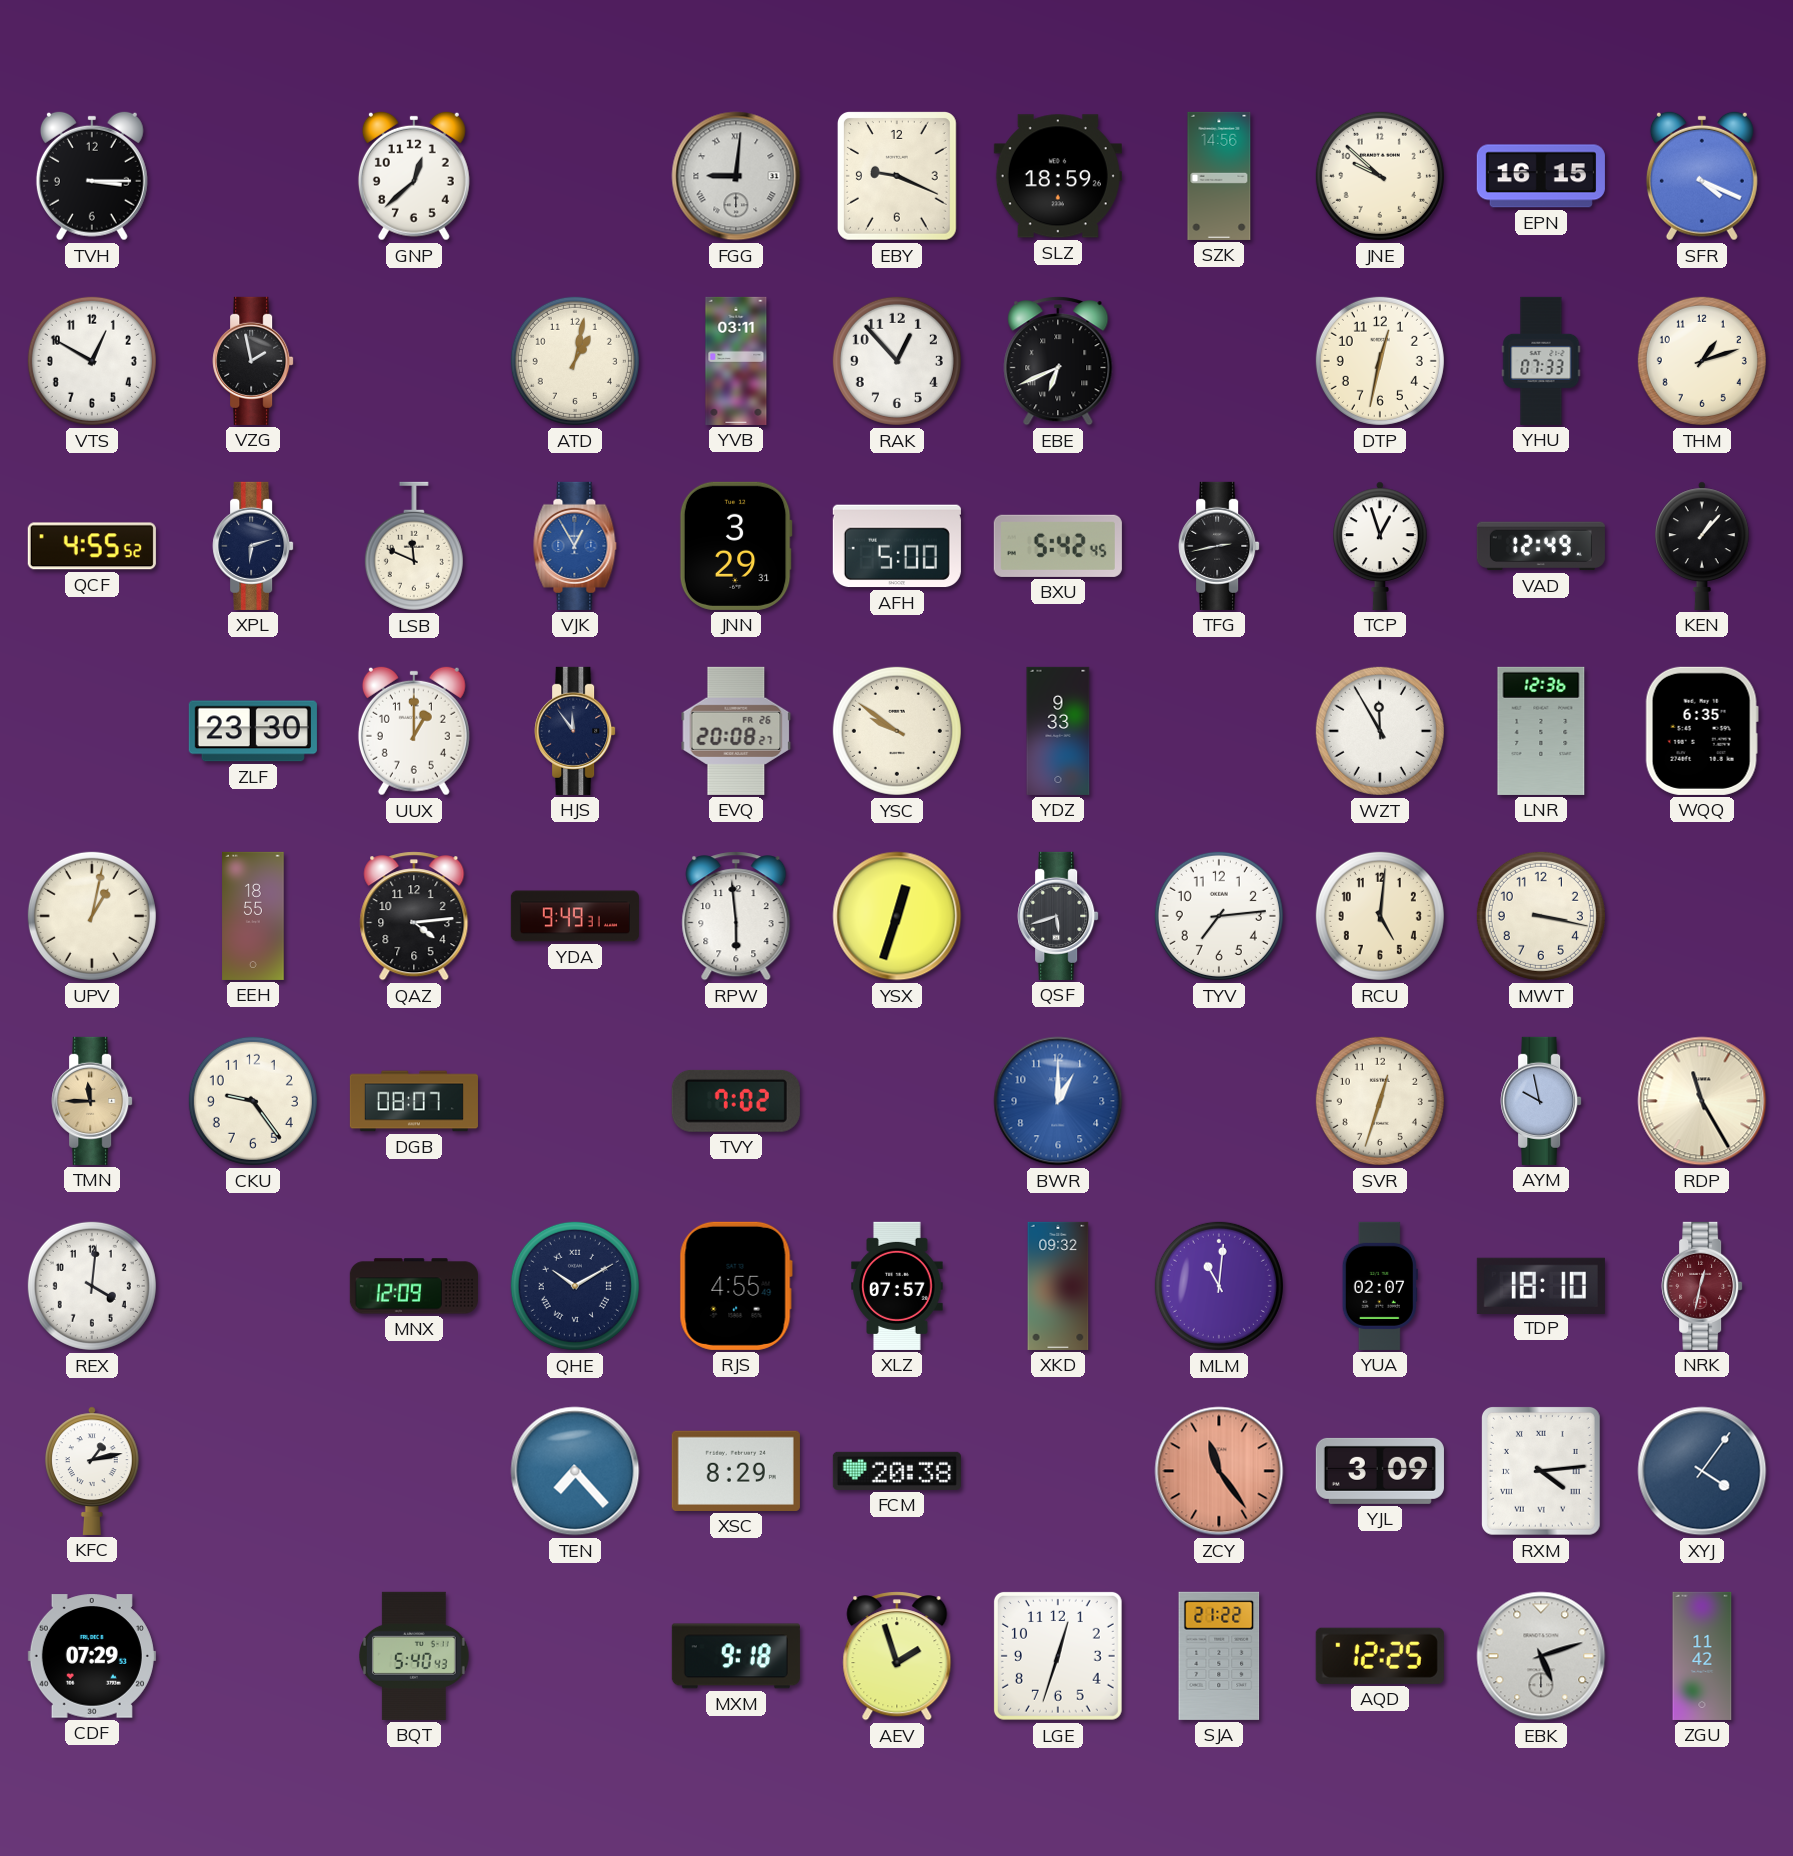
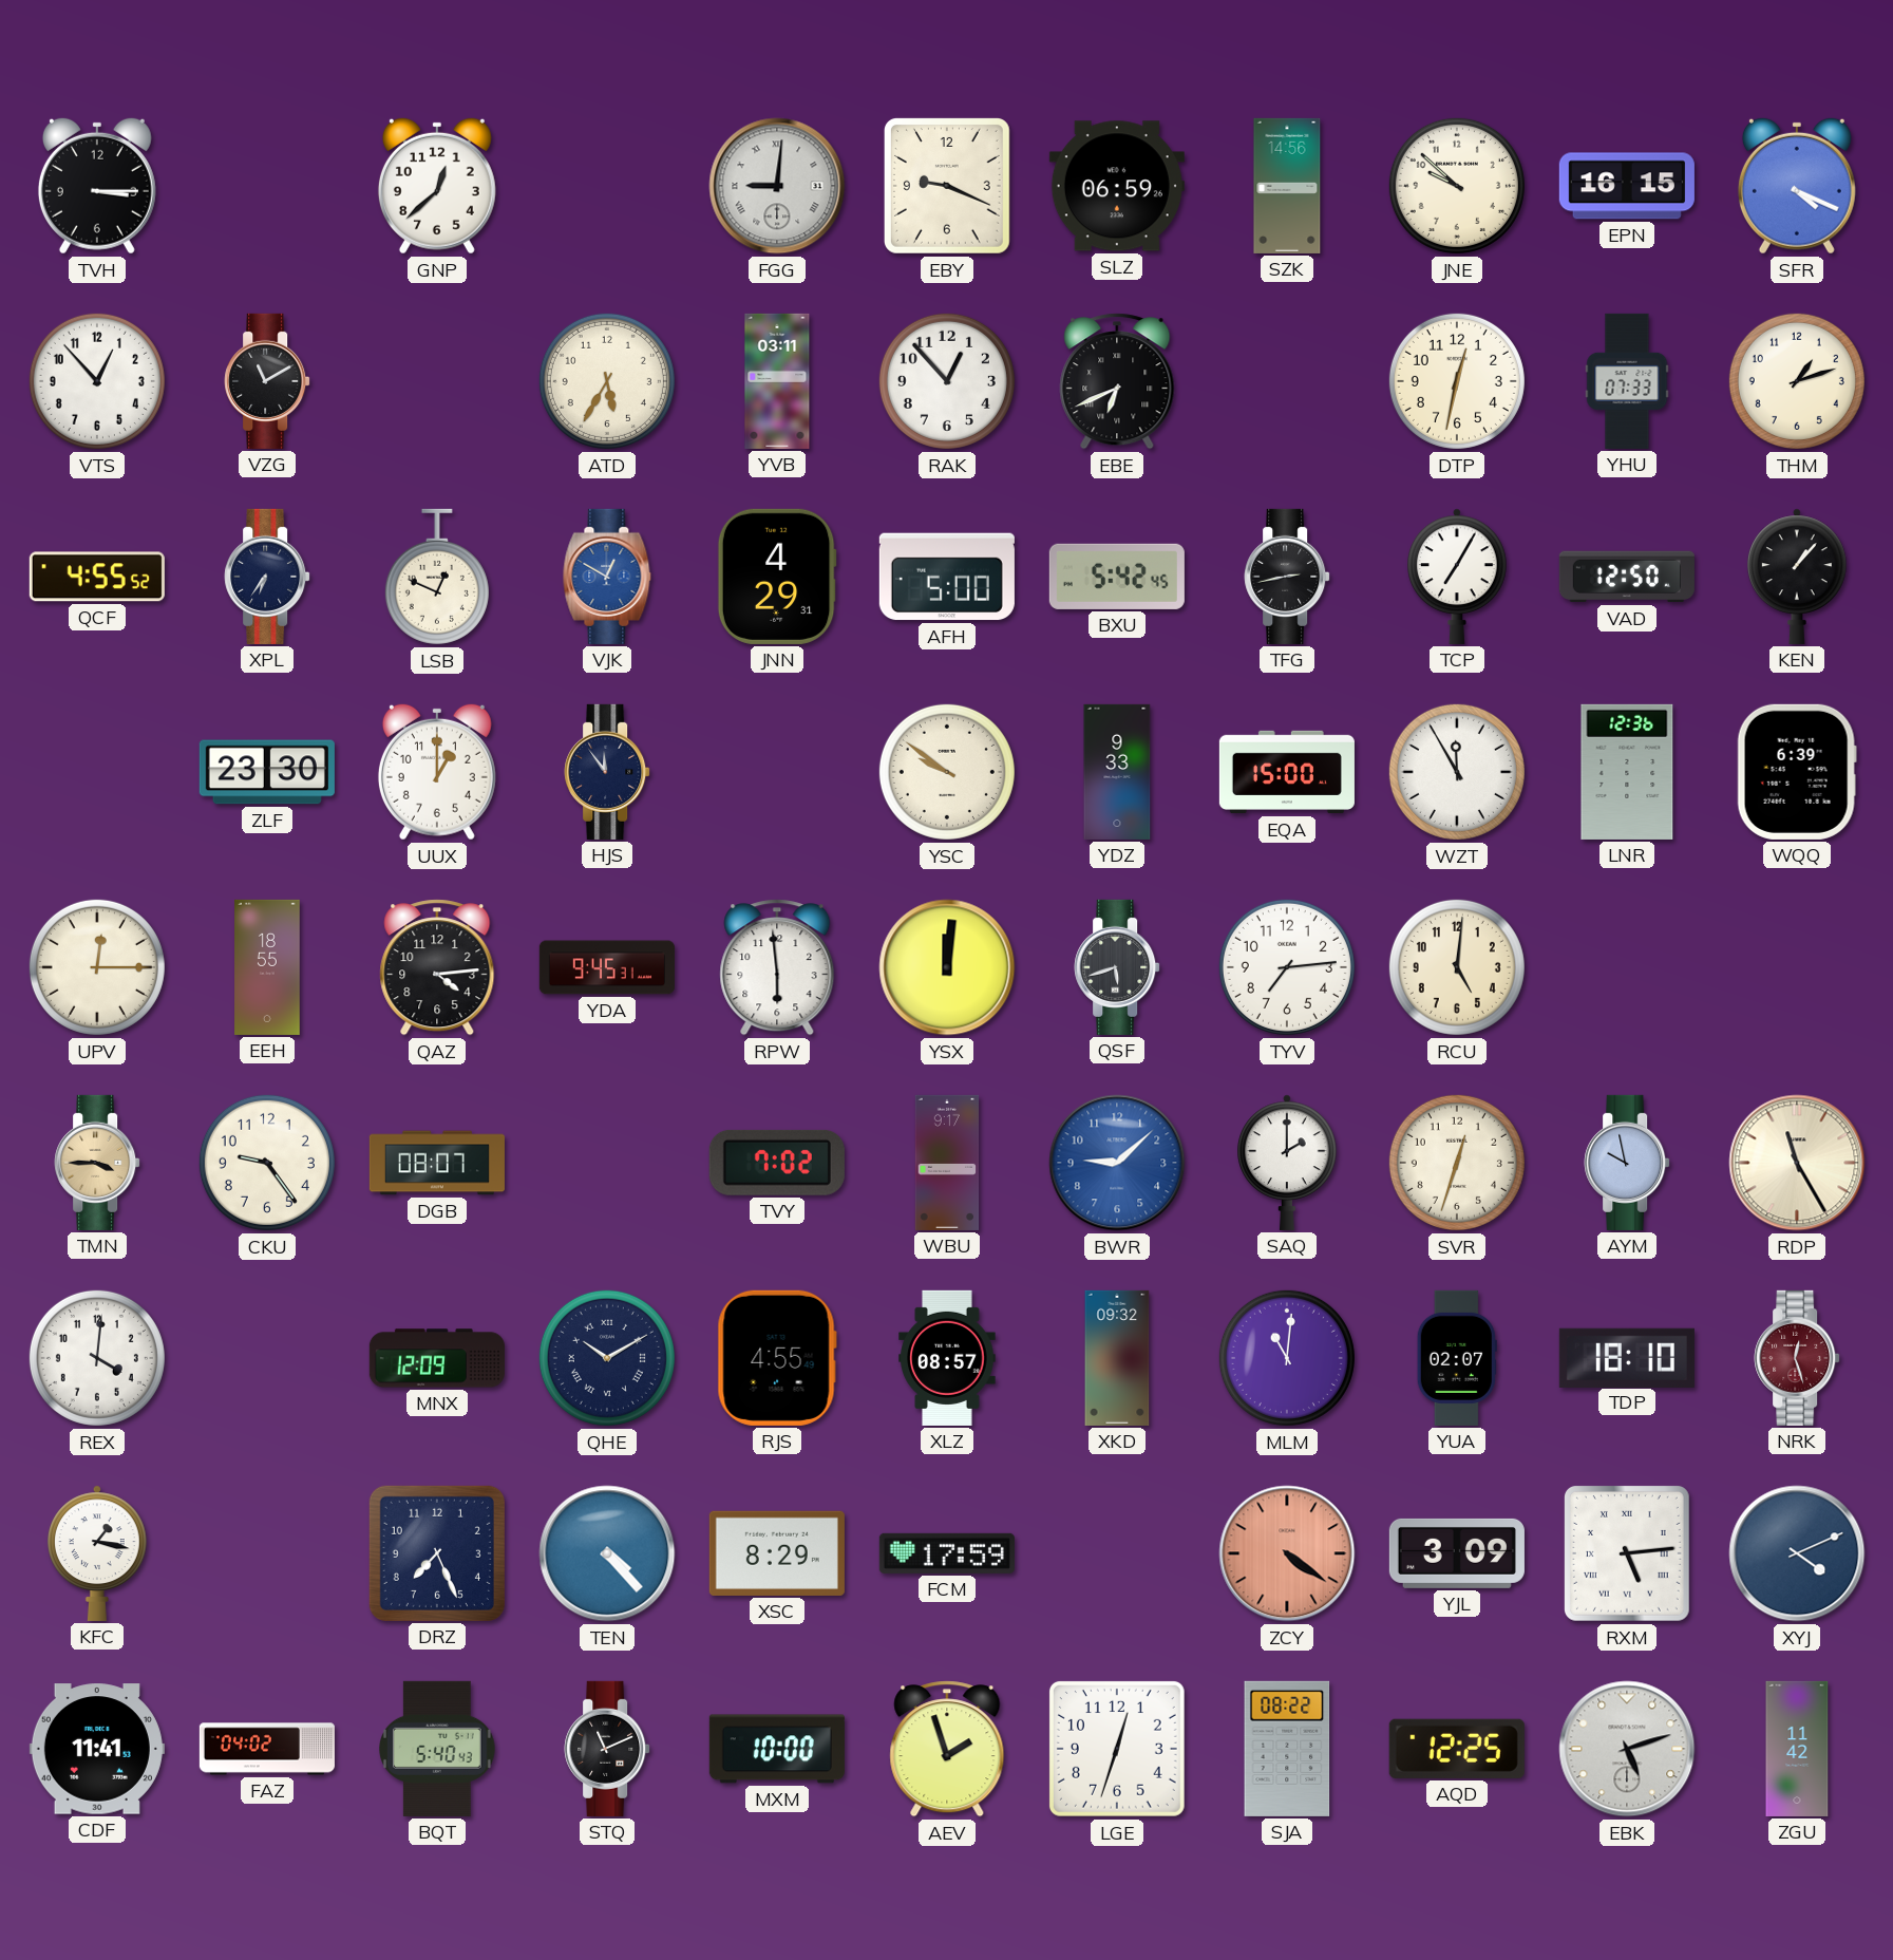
SLZ: 18:59 -> 06:59 (1117, 186)
VTS: 12:50 -> 12:53 (97, 381)
VZG: 1:58 -> 11:10 (267, 381)
ATD: 1:02 -> 5:35 (607, 381)
XPL: 6:12 -> 6:36 (267, 577)
LSB: 11:49 -> 12:49 (437, 577)
VJK: 12:55 -> 12:50 (607, 577)
JNN: 3:29 -> 4:29 (777, 577)
TCP: 12:57 -> 7:05 (1458, 577)
VAD: 12:49 -> 12:50 (1627, 577)
EVQ: 20:08 -> none (736, 731)
EQA: none -> 15:00 (1287, 772)
WQQ: 6:35 -> 6:39 (1797, 772)
UPV: 1:02 -> 12:15 (97, 967)
YDA: 9:49 -> 9:45 (607, 967)
YSX: 12:33 -> 12:01 (947, 967)
MWT: 3:17 -> none (1541, 916)
TMN: 11:45 -> 3:45 (97, 1163)
WBU: none -> 9:17 (947, 1163)
BWR: 1:00 -> 9:08 (1117, 1163)
SAQ: none -> 2:00 (1288, 1163)
XLZ: 07:57 -> 08:57 (947, 1358)
NRK: 12:32 -> 12:27 (1797, 1358)
KFC: 1:13 -> 1:17 (98, 1553)
DRZ: none -> 7:26 (437, 1553)
TEN: 7:23 -> 4:23 (607, 1553)
FCM: 20:38 -> 17:59 (947, 1553)
ZCY: 11:24 -> 4:21 (1287, 1553)
RXM: 4:14 -> 5:14 (1627, 1553)
XYJ: 4:06 -> 4:11 (1797, 1553)
CDF: 07:29 -> 11:41 (97, 1749)
FAZ: none -> 04:02 (267, 1749)
STQ: none -> 11:11 (607, 1749)
MXM: 9:18 -> 10:00 (777, 1749)
SJA: 21:22 -> 08:22 (1287, 1749)
